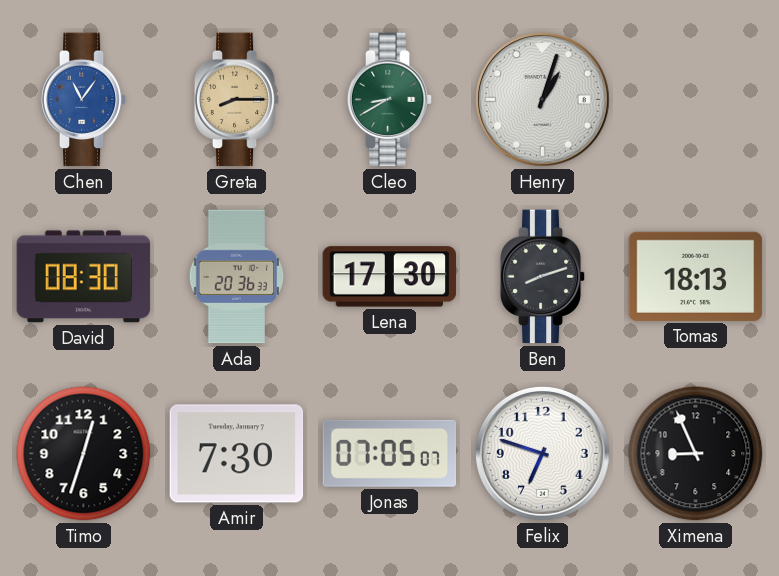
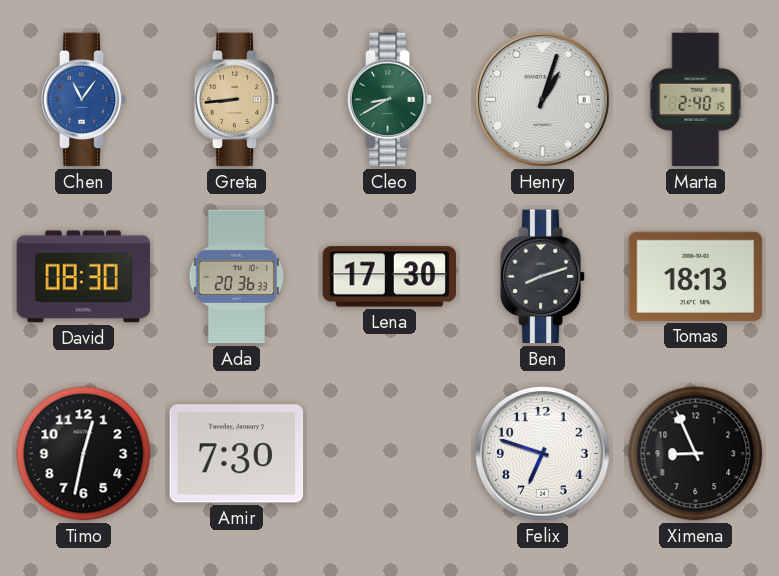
Greta: 8:15 -> 8:44 (237, 100)
Marta: none -> 2:40 (696, 100)
Timo: 12:33 -> 12:32 (84, 454)
Jonas: 07:05 -> none (390, 453)
